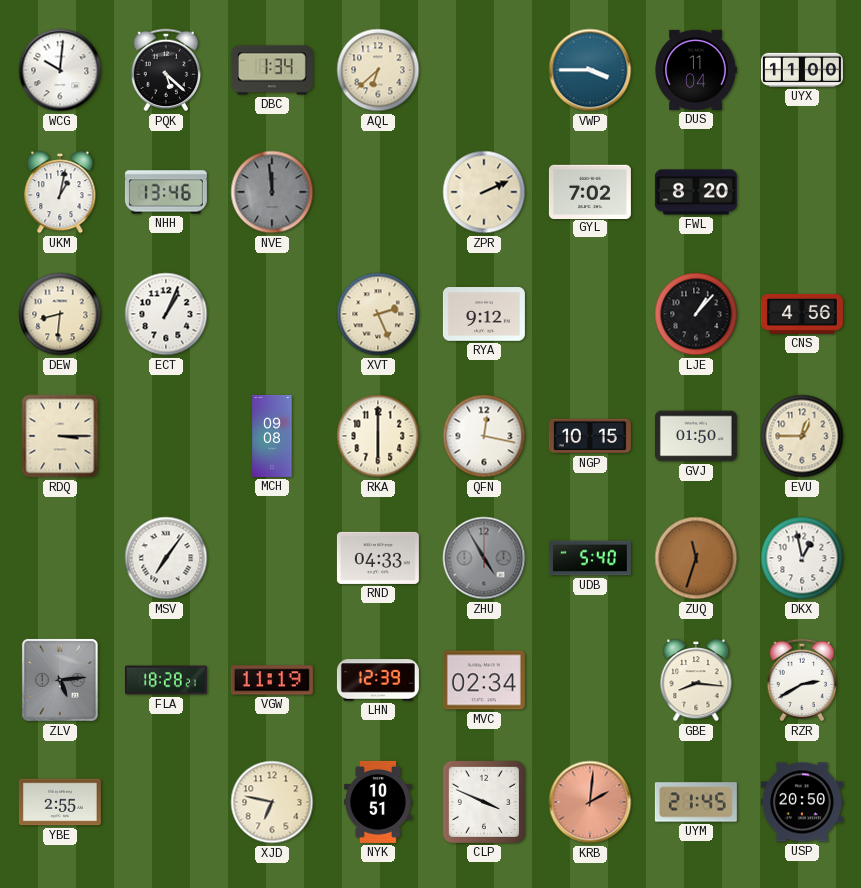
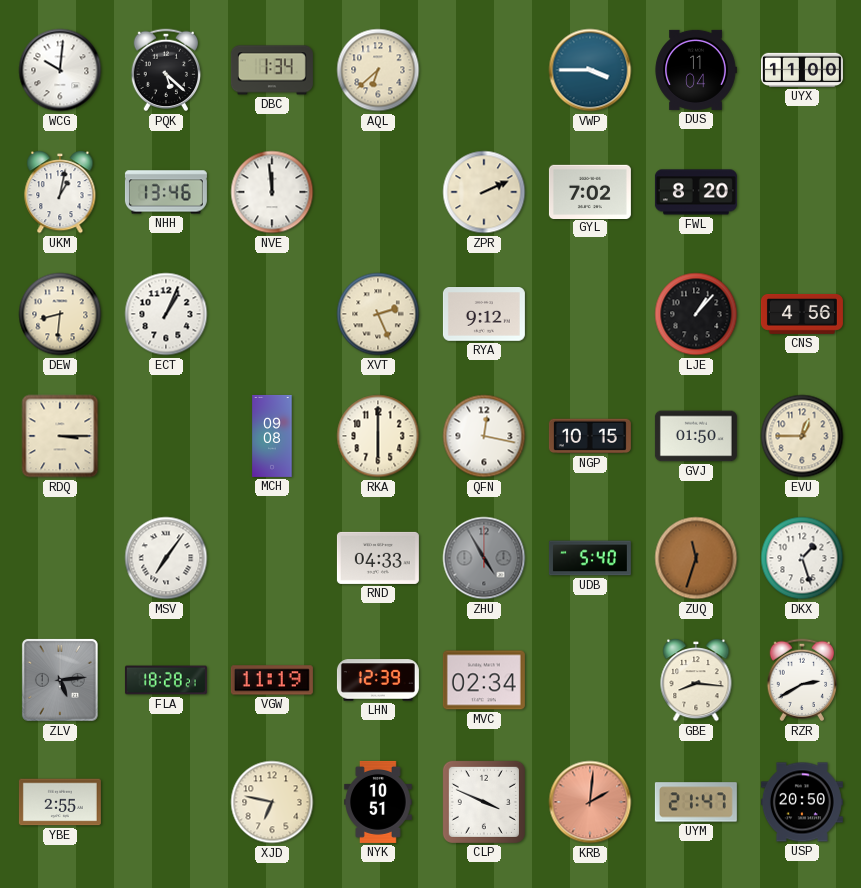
NVE dial: grey -> white (272, 192)
DKX: 12:58 -> 1:27 (802, 558)
UYM: 21:45 -> 21:47 (696, 802)
